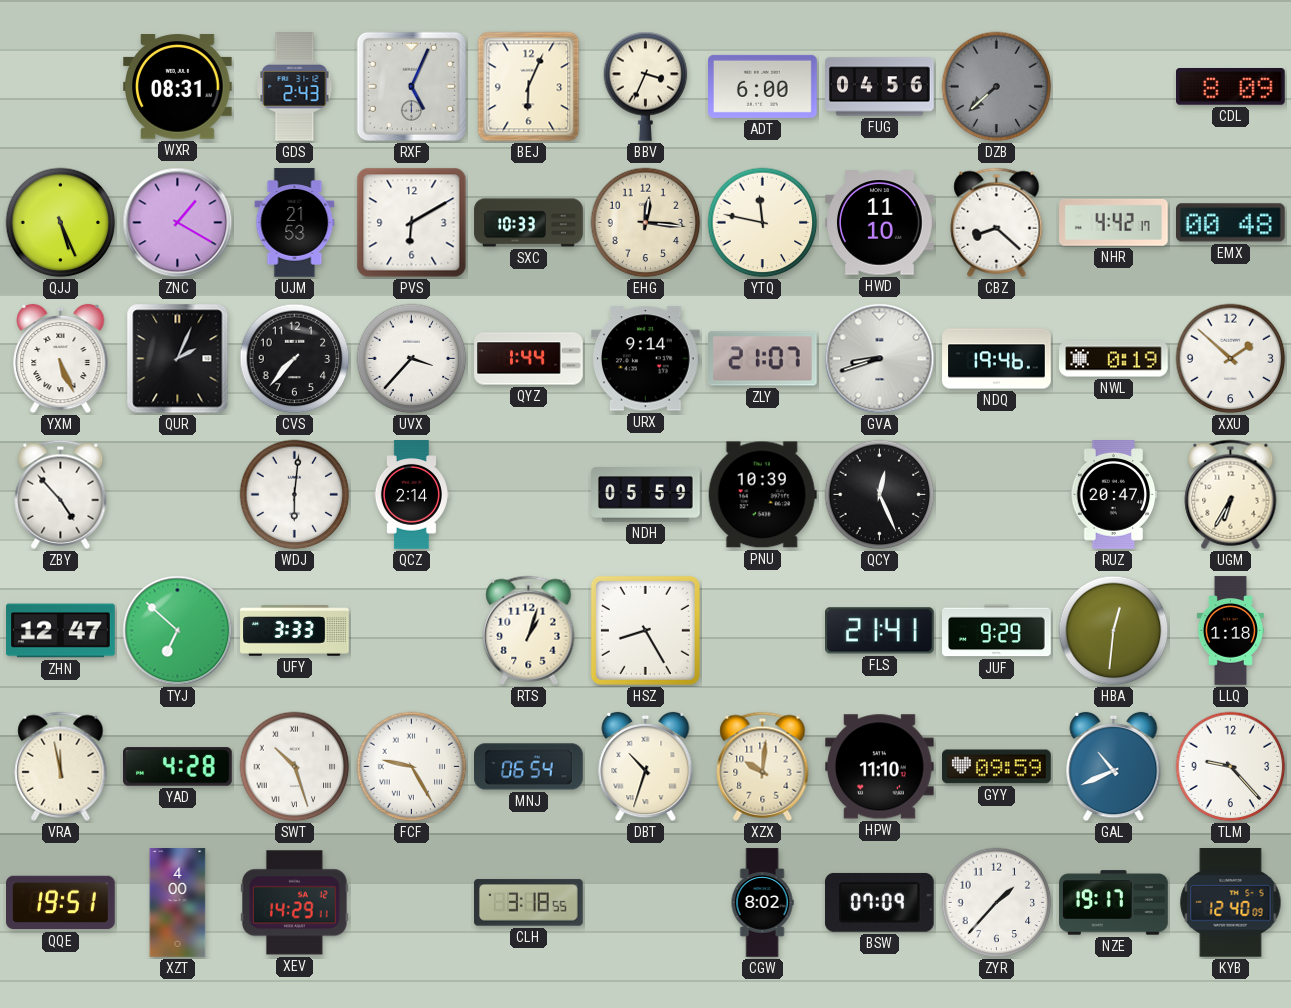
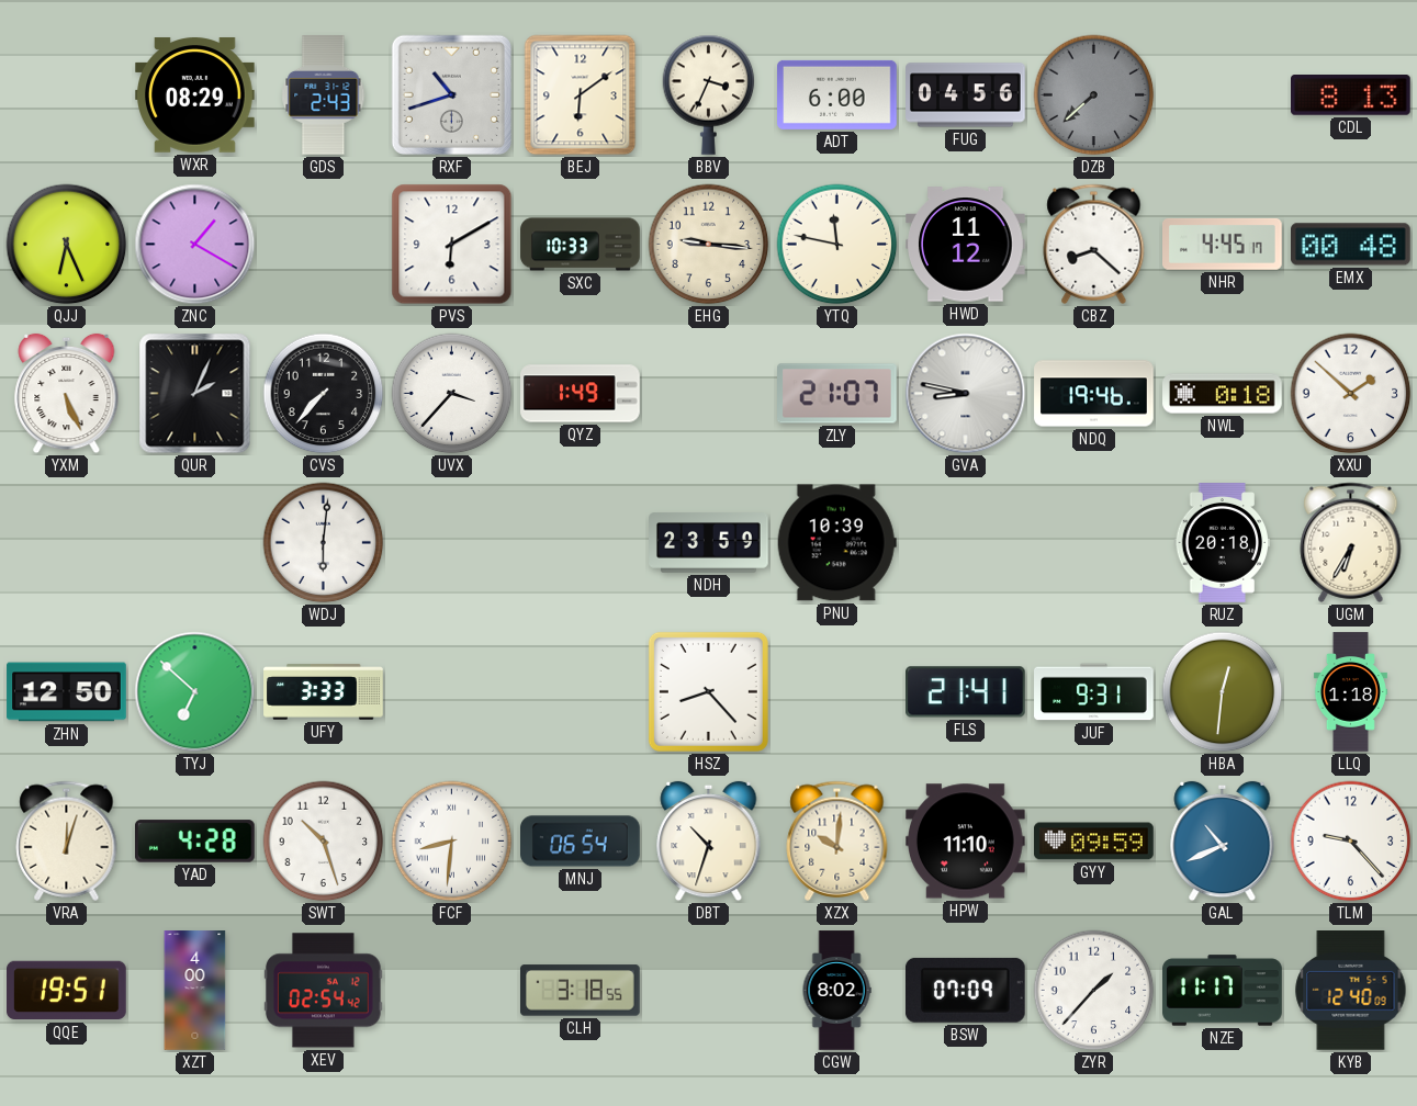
WXR: 08:31 -> 08:29 (195, 95)
RXF: 5:04 -> 10:42 (451, 94)
BEJ: 6:04 -> 6:09 (581, 95)
CDL: 8:09 -> 8:13 (1351, 95)
QJJ: 5:26 -> 6:26 (67, 245)
UJM: 21:53 -> none (295, 223)
EHG: 12:16 -> 9:16 (709, 245)
HWD: 11:10 -> 11:12 (966, 245)
NHR: 4:42 -> 4:45 (1223, 244)
QYZ: 1:44 -> 1:49 (581, 394)
URX: 9:14 -> none (646, 359)
GVA: 8:42 -> 8:47 (966, 394)
NWL: 0:19 -> 0:18 (1223, 394)
ZBY: 4:53 -> none (61, 494)
QCZ: 2:14 -> none (411, 495)
NDH: 05:59 -> 23:59 (709, 543)
QCY: 12:26 -> none (880, 495)
RUZ: 20:47 -> 20:18 (1223, 543)
ZHN: 12:47 -> 12:50 (67, 692)
RTS: 1:03 -> none (529, 630)
HSZ: 8:25 -> 8:23 (708, 691)
JUF: 9:29 -> 9:31 (1094, 692)
VRA: 11:58 -> 12:03 (67, 840)
SWT numerals: Roman -> Arabic (324, 842)
FCF: 9:25 -> 8:31 (452, 842)
XEV: 14:29 -> 02:54 (324, 991)
NZE: 19:17 -> 11:17 (1223, 991)
